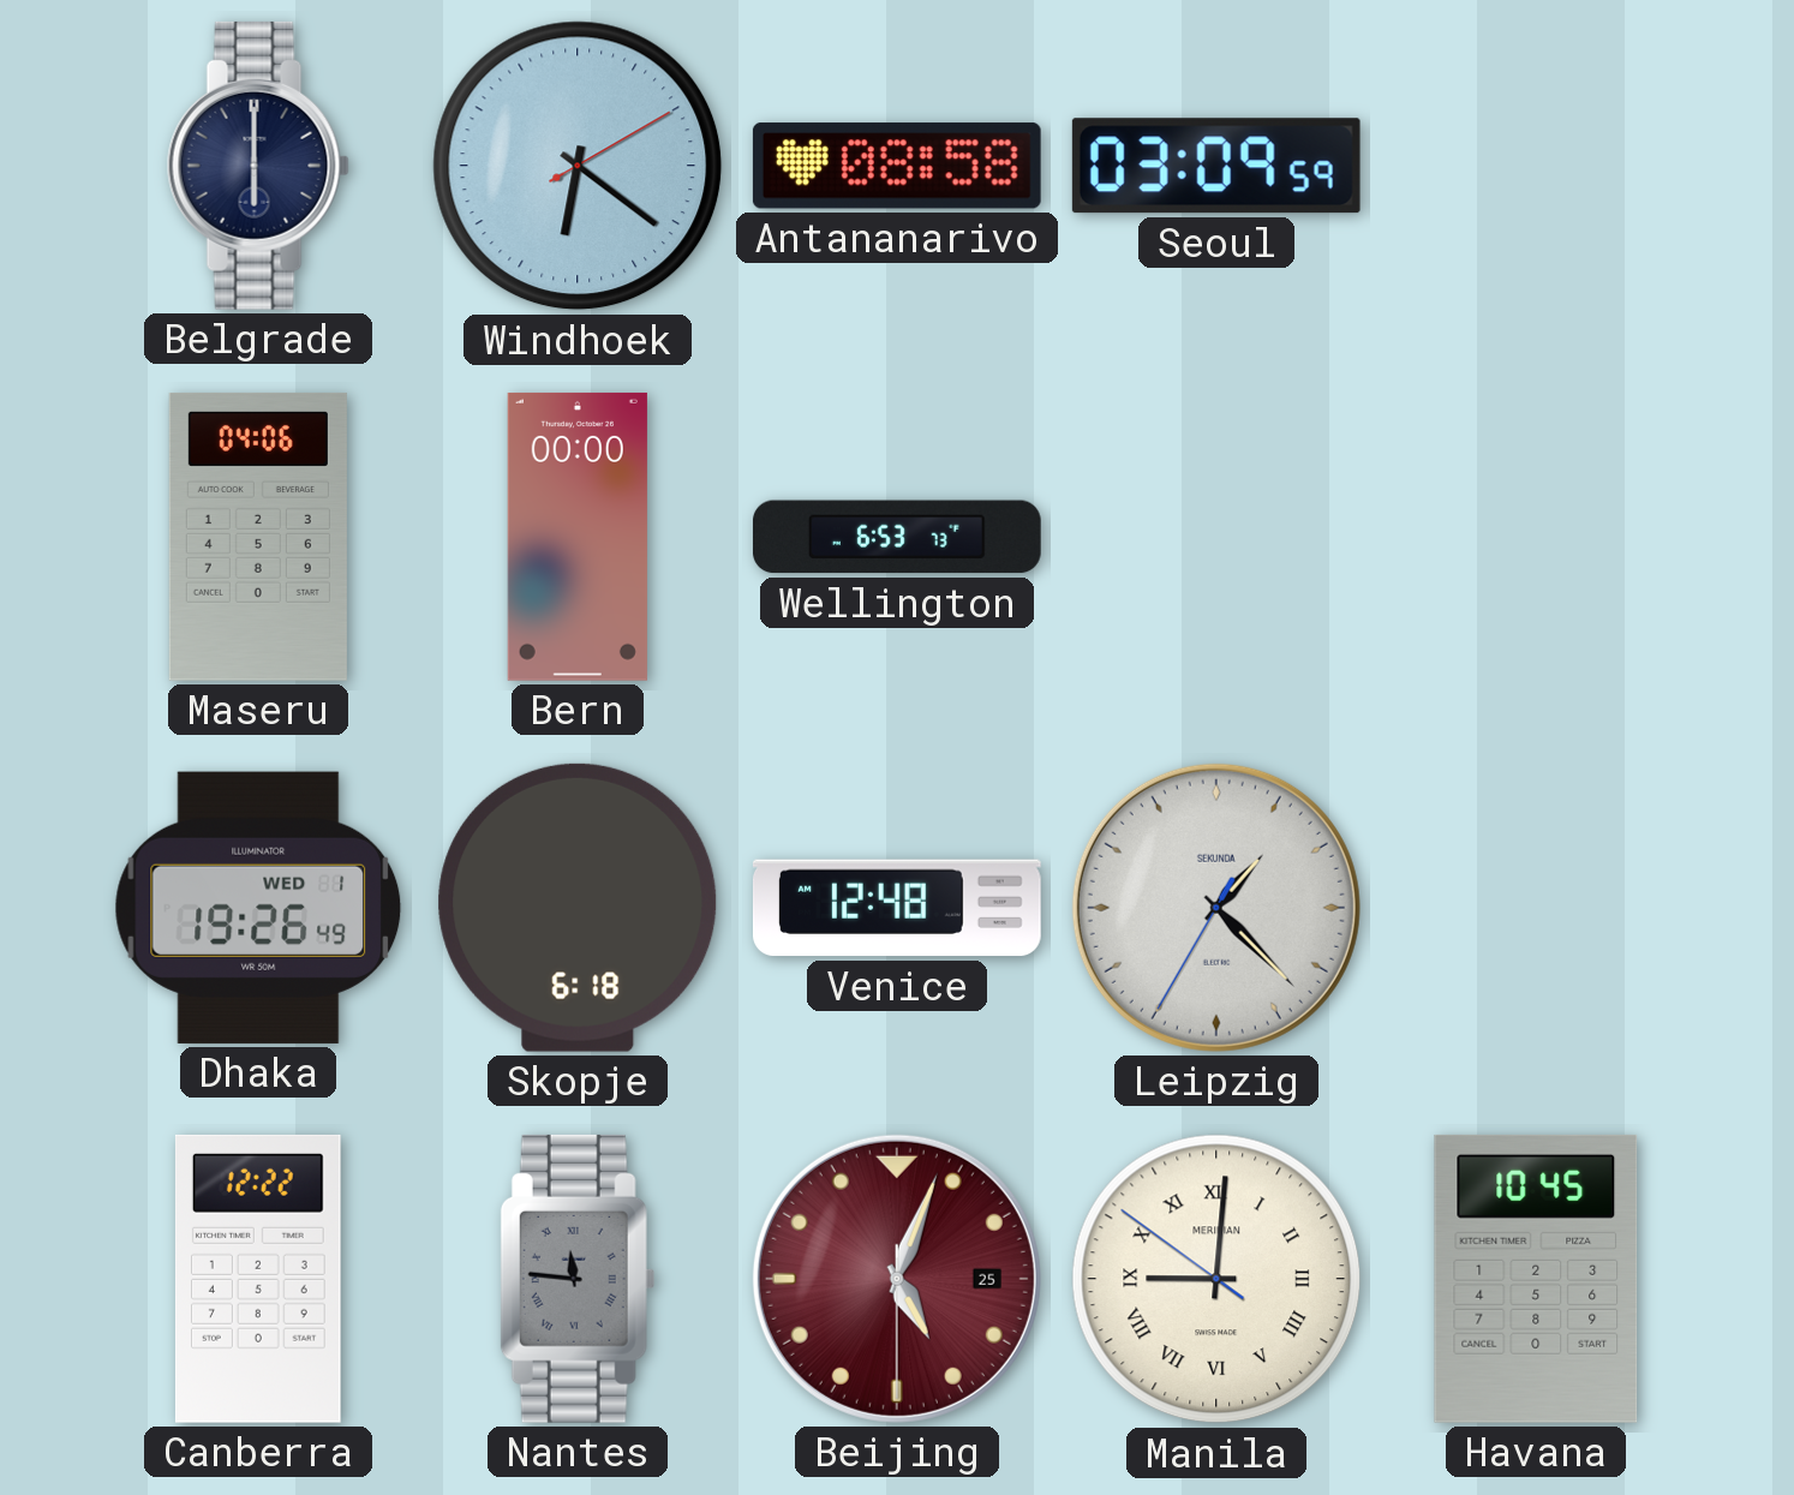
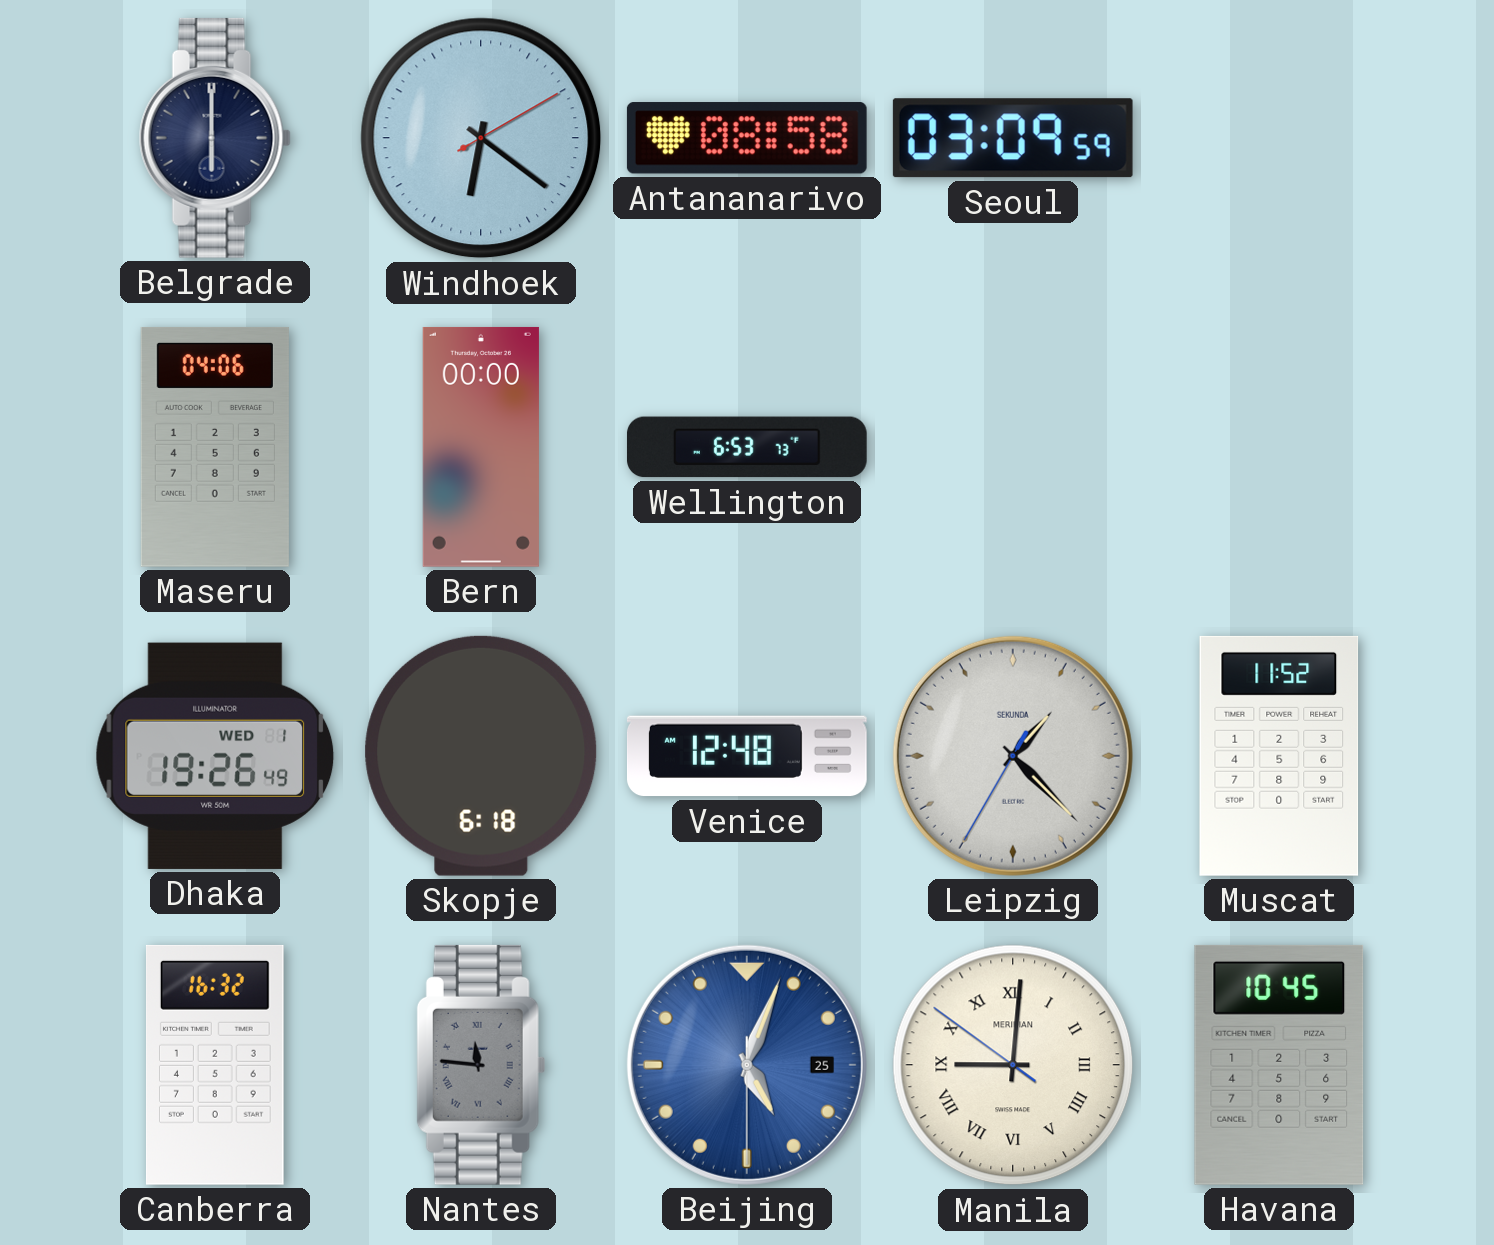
Muscat: none -> 11:52 (1279, 756)
Canberra: 12:22 -> 16:32 (215, 1065)
Beijing dial: burgundy -> blue (747, 1065)
